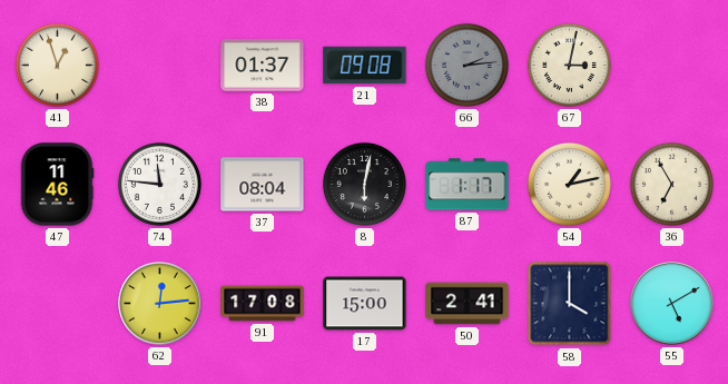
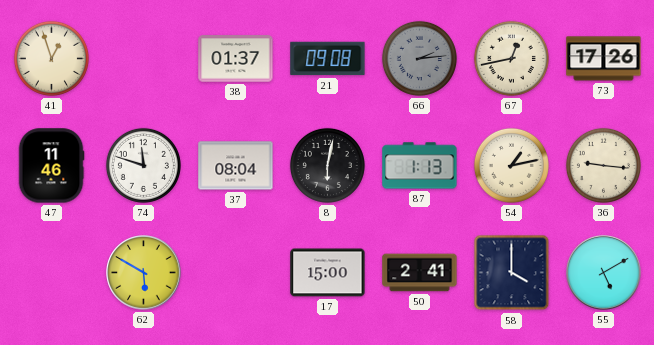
67: 3:02 -> 12:43 (511, 58)
73: none -> 17:26 (604, 59)
74: 11:46 -> 11:48 (143, 165)
87: 1:17 -> 1:13 (420, 166)
36: 6:55 -> 9:16 (603, 165)
62: 12:14 -> 5:50 (144, 273)
91: 17:08 -> none (263, 304)
